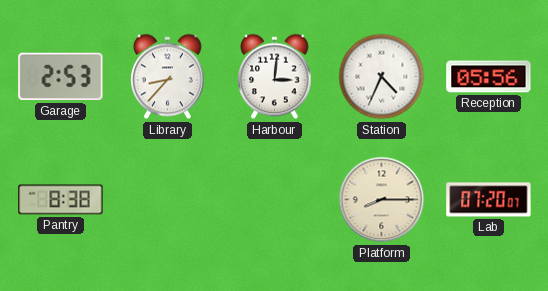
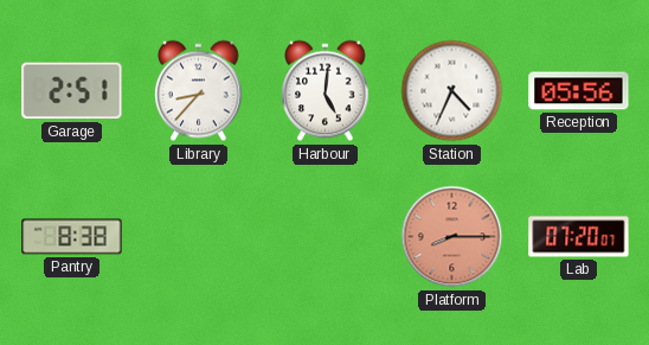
Garage: 2:53 -> 2:51 (72, 91)
Harbour: 3:01 -> 5:01 (326, 91)
Platform dial: cream -> salmon (452, 237)
